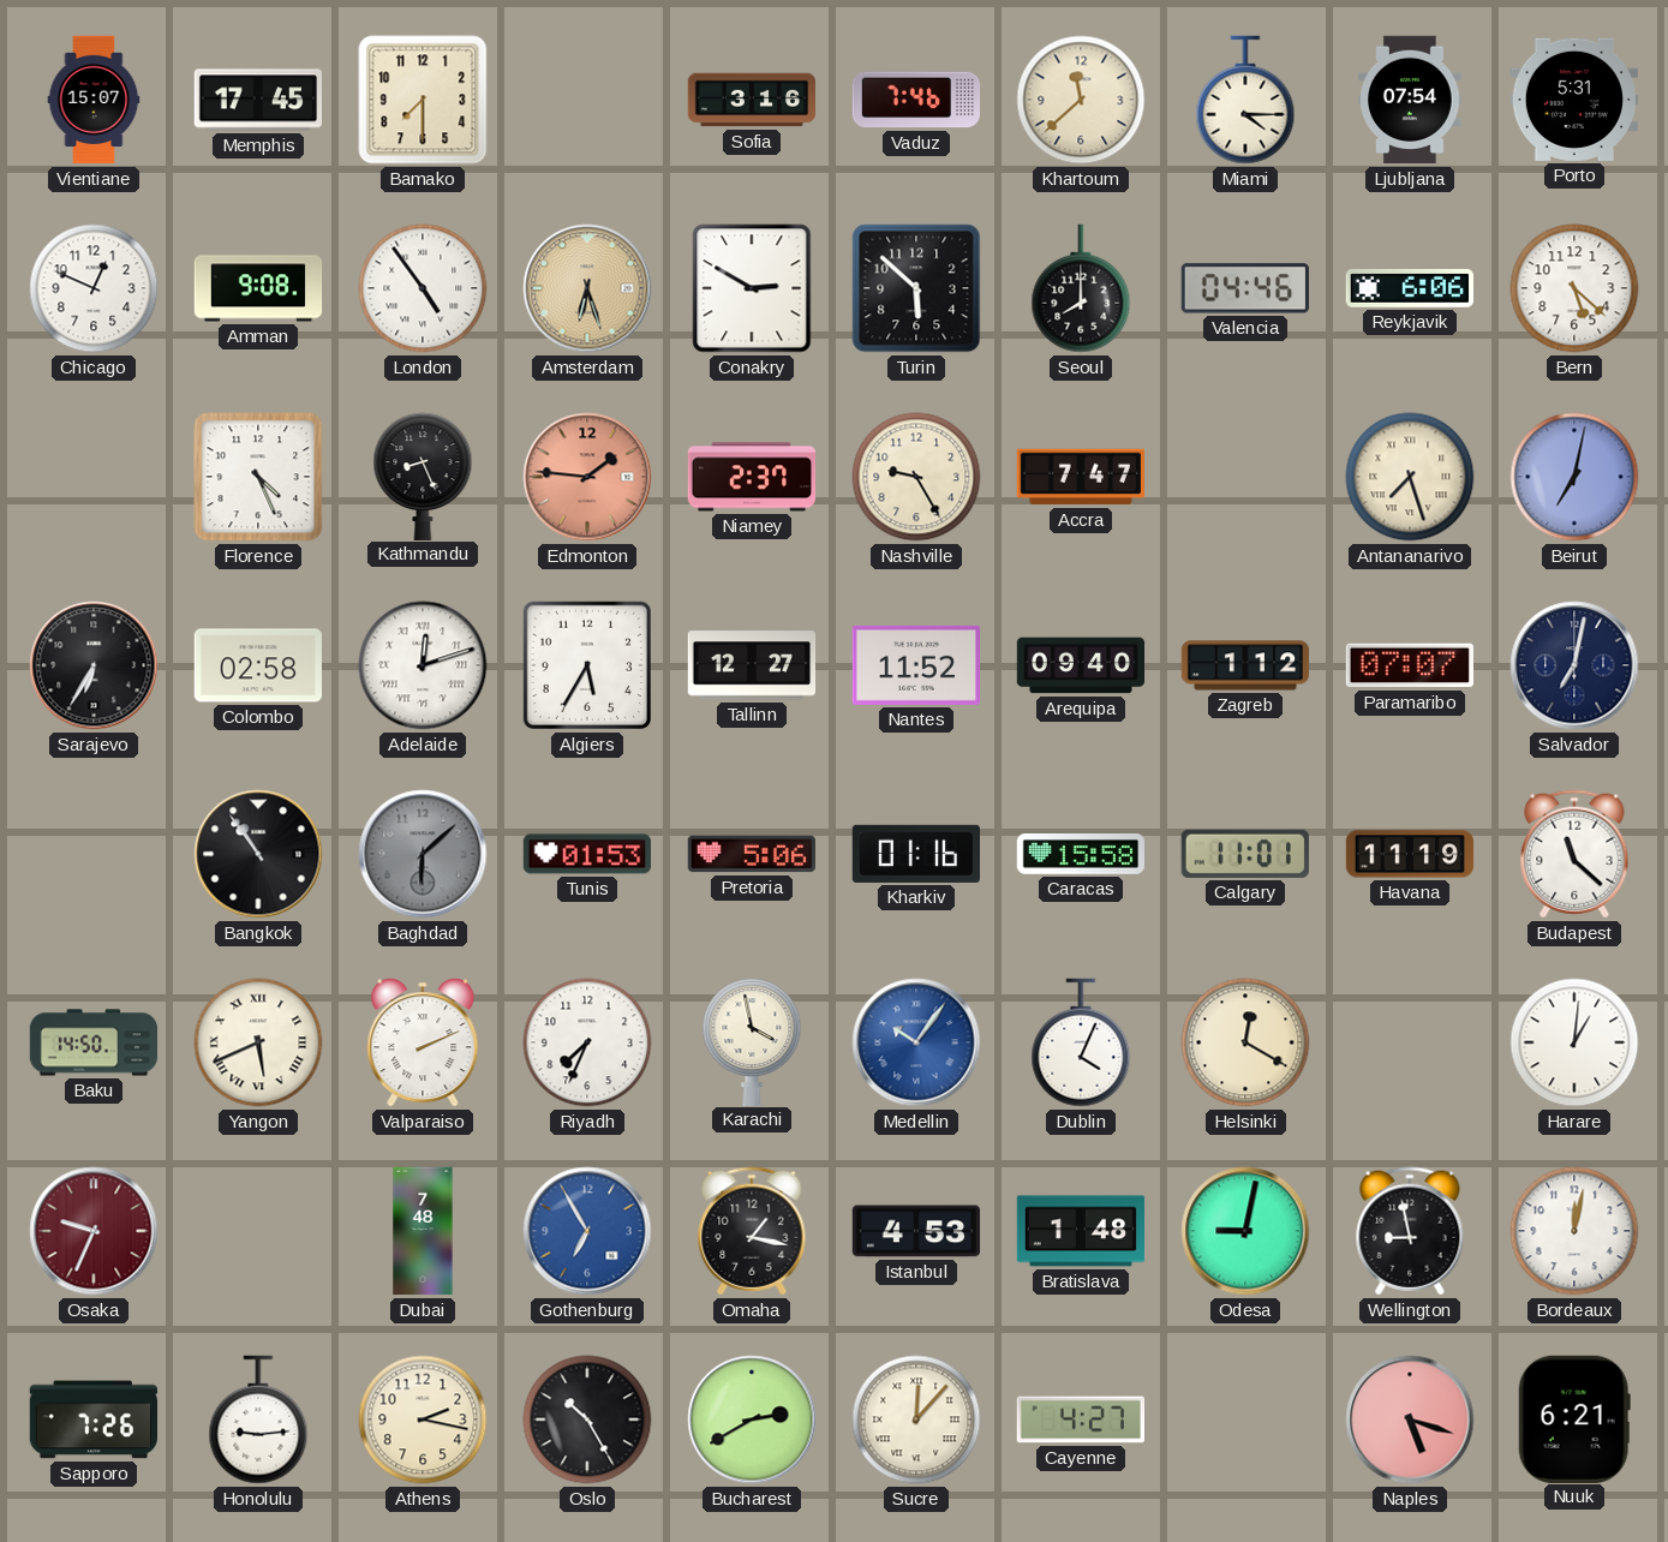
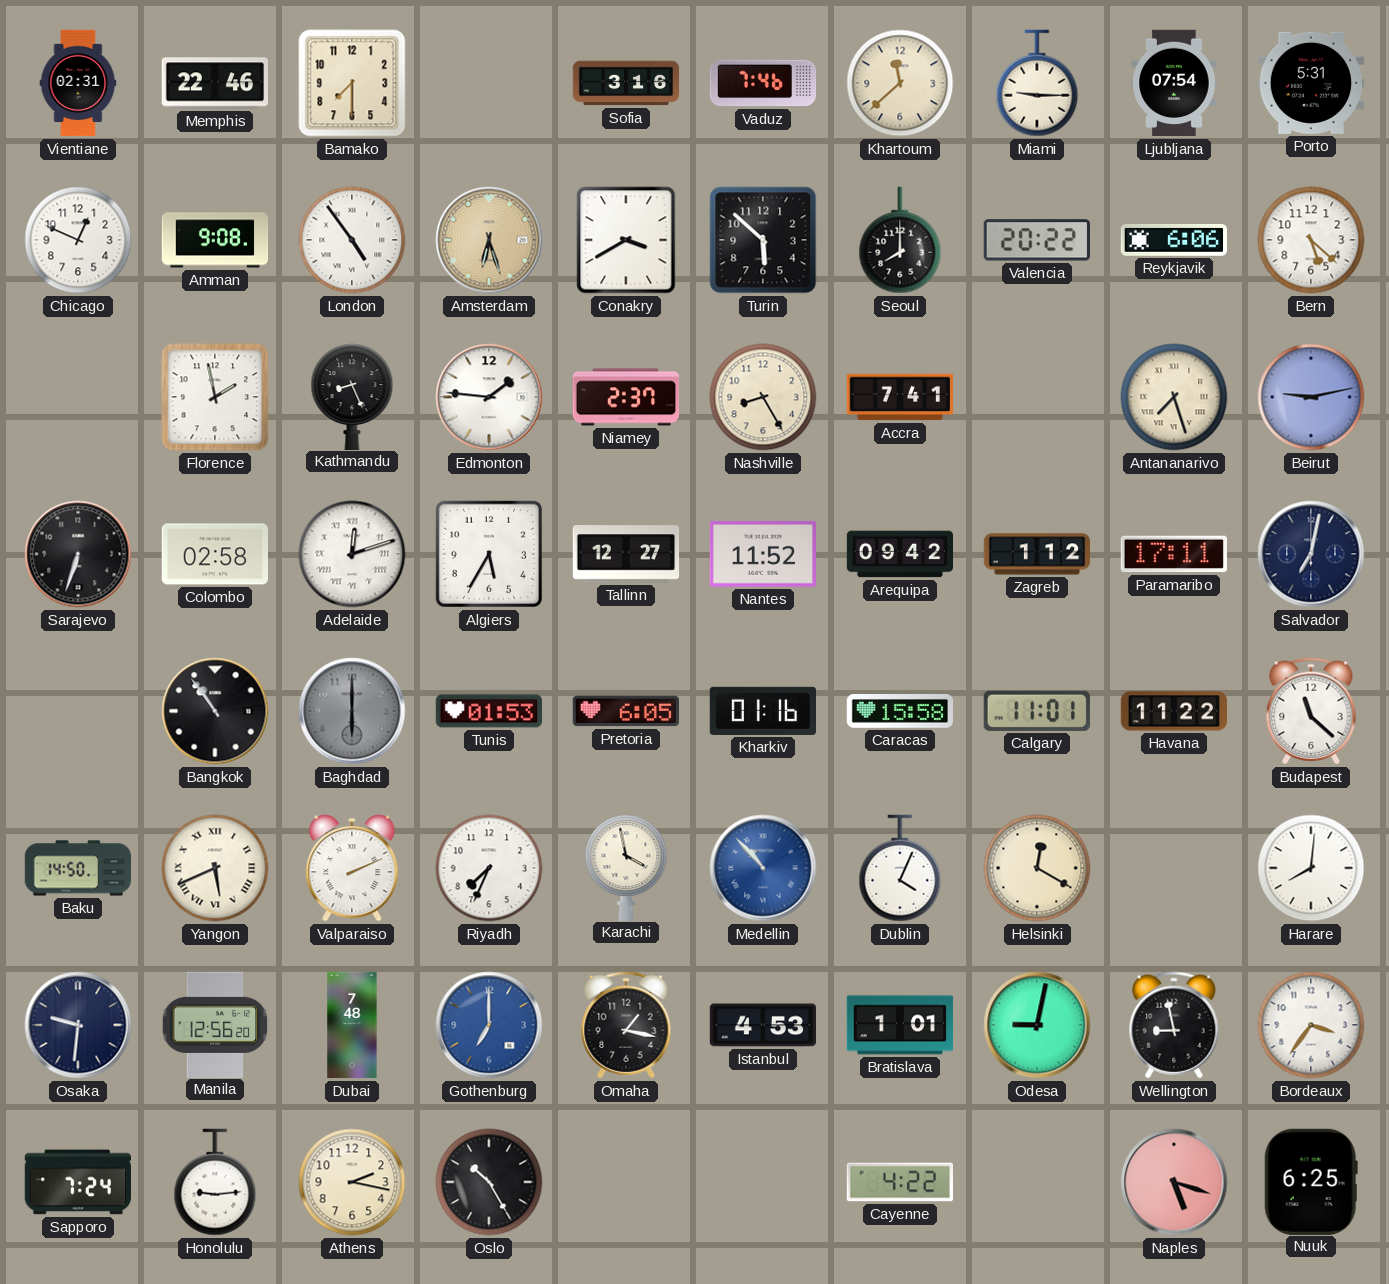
Vientiane: 15:07 -> 02:31 (78, 83)
Memphis: 17:45 -> 22:46 (215, 83)
Miami: 4:15 -> 9:15 (1037, 83)
Conakry: 2:50 -> 3:40 (626, 240)
Valencia: 04:46 -> 20:22 (1037, 240)
Florence: 4:26 -> 1:58 (215, 397)
Edmonton dial: salmon -> white (489, 397)
Nashville: 9:25 -> 8:25 (763, 397)
Accra: 7:47 -> 7:41 (899, 397)
Beirut: 7:02 -> 9:13 (1311, 397)
Sarajevo: 6:35 -> 6:33 (78, 554)
Arequipa: 09:40 -> 09:42 (900, 554)
Paramaribo: 07:07 -> 17:11 (1173, 554)
Baghdad: 6:08 -> 6:00 (352, 711)
Pretoria: 5:06 -> 6:05 (625, 711)
Havana: 11:19 -> 11:22 (1174, 711)
Medellin: 10:06 -> 10:53 (763, 868)
Harare: 1:01 -> 8:01 (1311, 868)
Osaka: 9:34 -> 9:31 (78, 1025)
Osaka dial: burgundy -> navy (78, 1025)
Manila: none -> 12:56 (215, 1024)
Gothenburg: 6:55 -> 7:00 (489, 1025)
Bratislava: 1:48 -> 1:01 (900, 1025)
Bordeaux: 12:02 -> 3:36 (1311, 1025)
Sapporo: 7:26 -> 7:24 (77, 1182)
Bucharest: 2:40 -> none (752, 1420)
Sucre: 12:07 -> none (916, 1420)
Cayenne: 4:27 -> 4:22 (900, 1182)
Nuuk: 6:21 -> 6:25 (1311, 1181)
